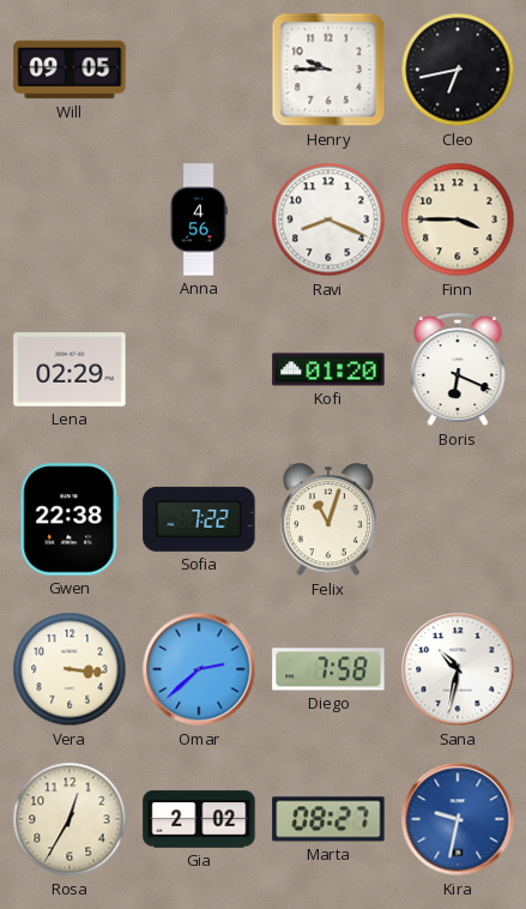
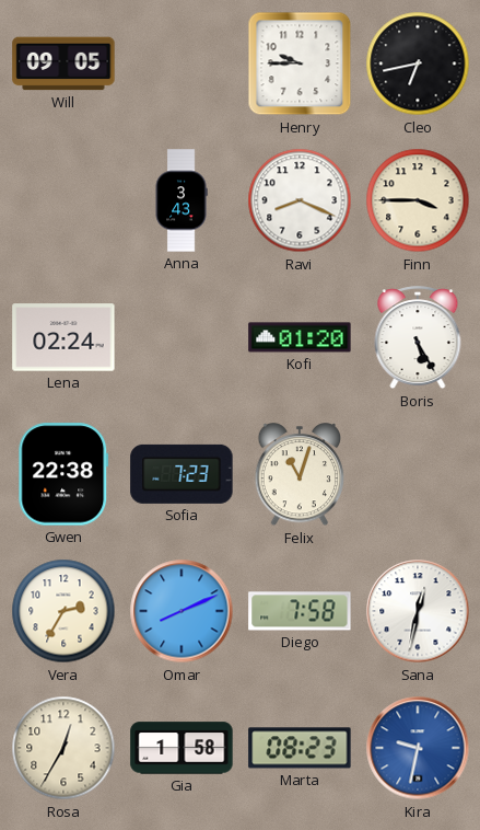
Anna: 4:56 -> 3:43 (182, 200)
Lena: 02:29 -> 02:24 (63, 337)
Boris: 6:19 -> 5:25 (418, 338)
Sofia: 7:22 -> 7:23 (182, 474)
Vera: 3:16 -> 2:35 (63, 611)
Omar: 2:38 -> 8:11 (182, 611)
Sana: 10:32 -> 12:32 (418, 611)
Gia: 2:02 -> 1:58 (182, 748)
Marta: 08:27 -> 08:23 (300, 748)
